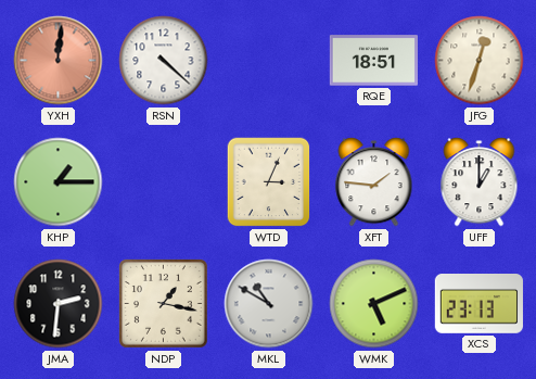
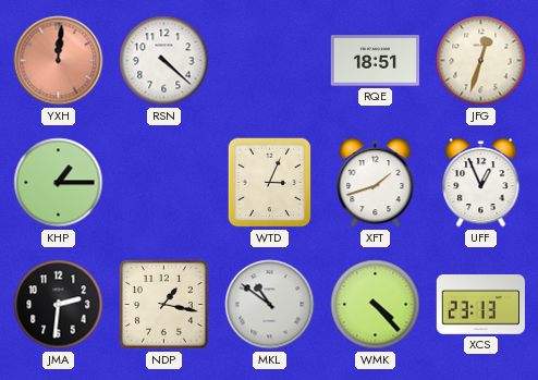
XFT: 1:46 -> 1:42 (376, 183)
UFF: 1:00 -> 12:56 (481, 183)
MKL: 10:50 -> 10:51 (270, 305)
WMK: 5:11 -> 4:23 (376, 305)
